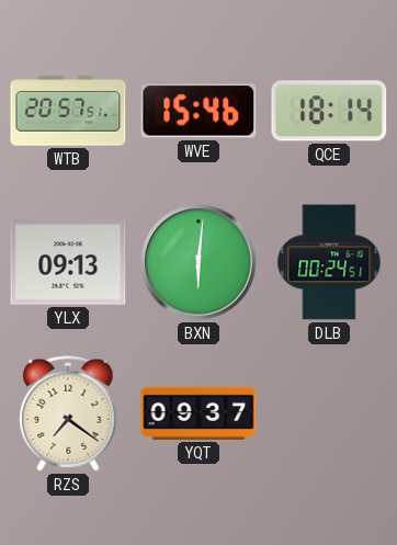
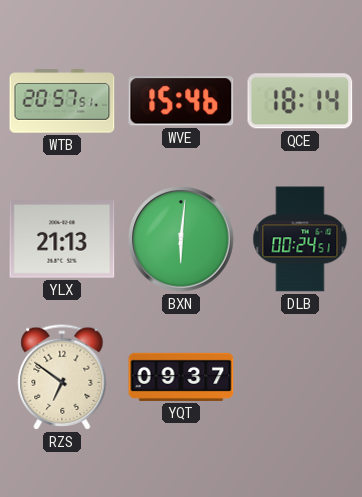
YLX: 09:13 -> 21:13 (62, 240)
RZS: 7:21 -> 6:51 (62, 377)
